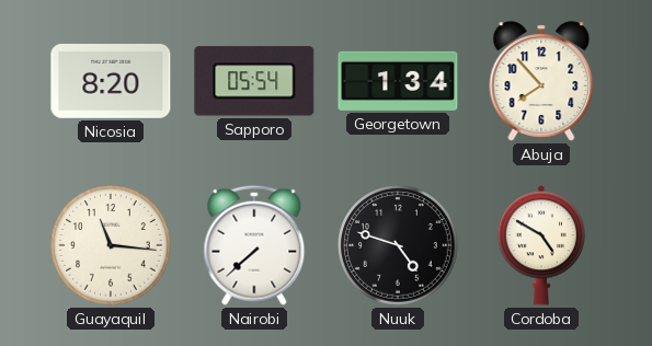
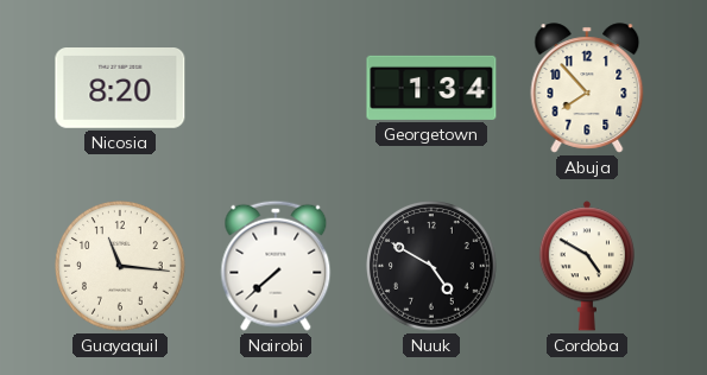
Sapporo: 05:54 -> none (254, 81)
Nuuk: 4:48 -> 4:50 (431, 266)
